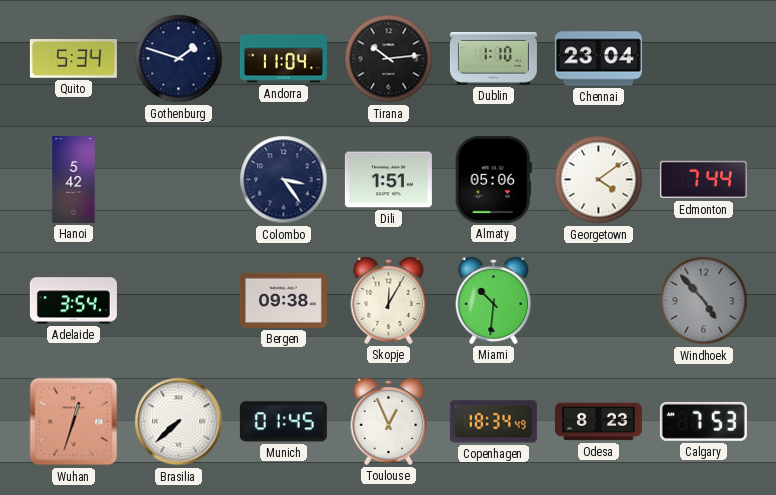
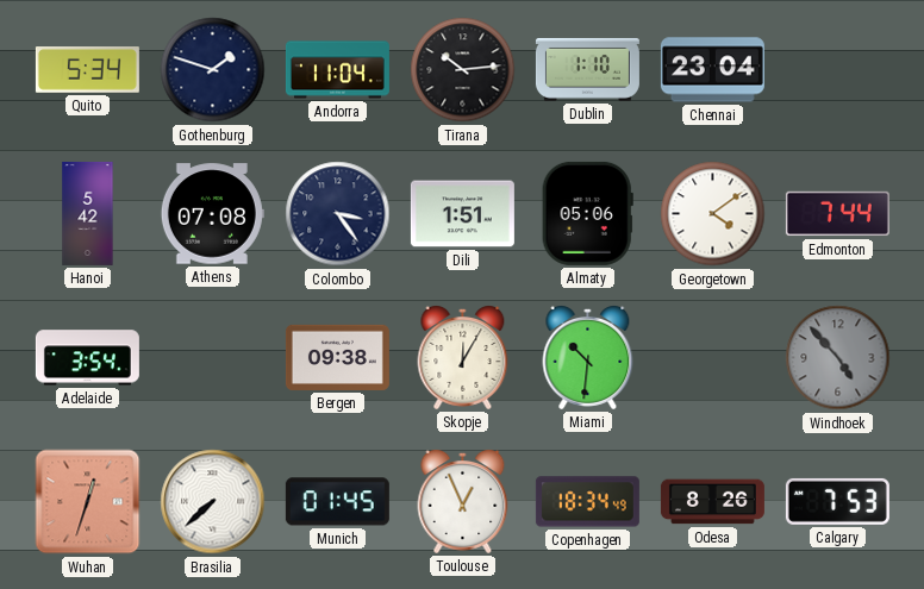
Athens: none -> 07:08 (212, 214)
Odesa: 8:23 -> 8:26 (712, 502)
